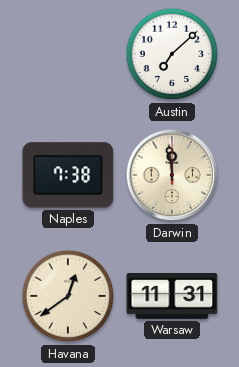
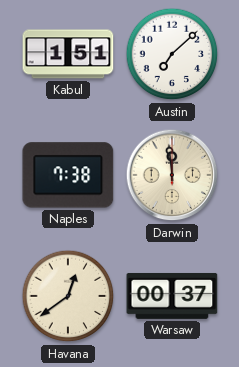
Kabul: none -> 1:51 (68, 54)
Warsaw: 11:31 -> 00:37 (172, 296)
